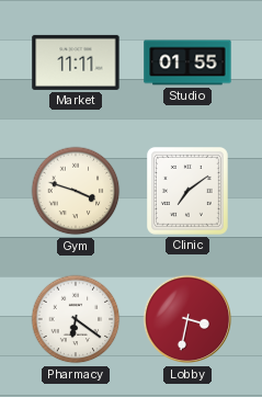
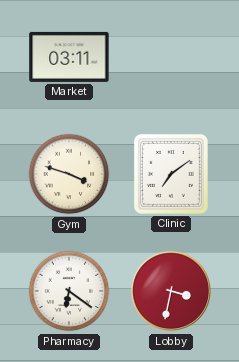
Market: 11:11 -> 03:11 (69, 57)
Studio: 01:55 -> none (187, 63)
